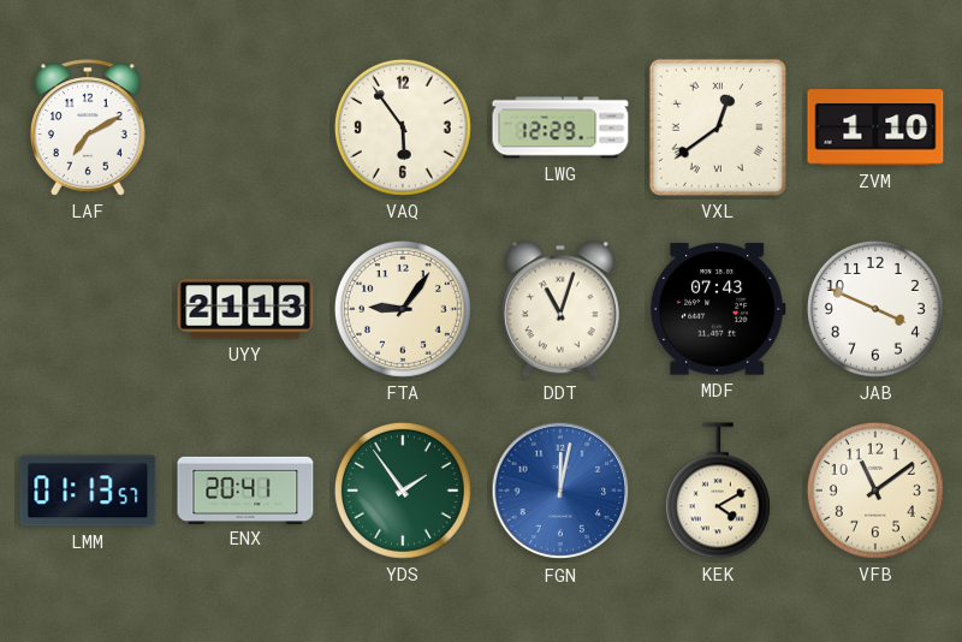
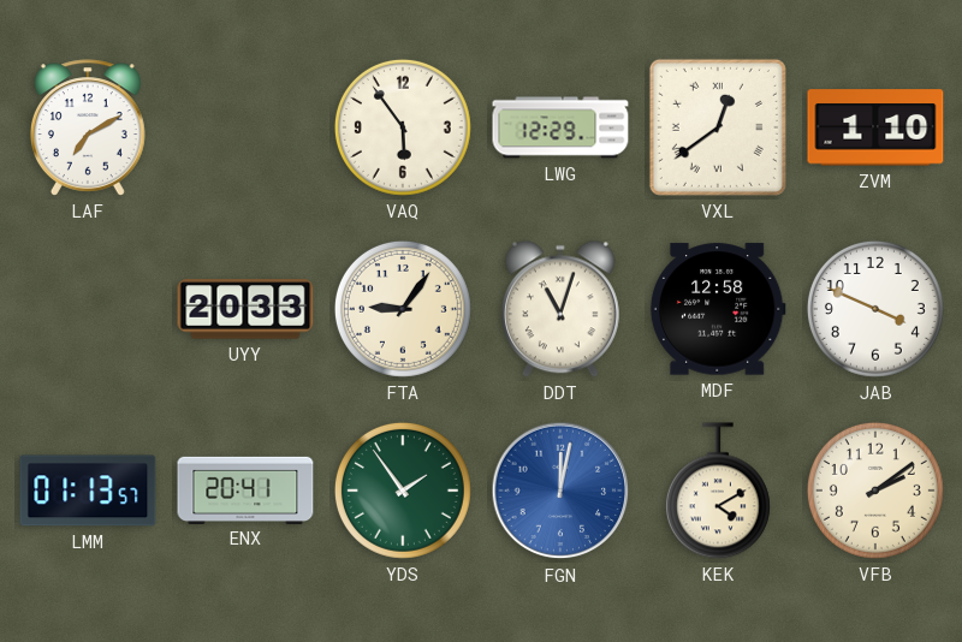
UYY: 21:13 -> 20:33 (245, 309)
MDF: 07:43 -> 12:58 (718, 309)
VFB: 11:09 -> 2:09 (875, 491)
